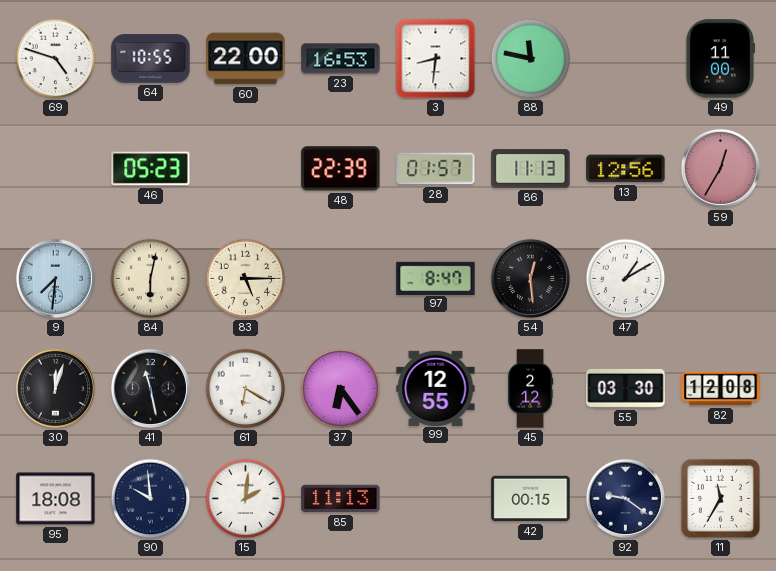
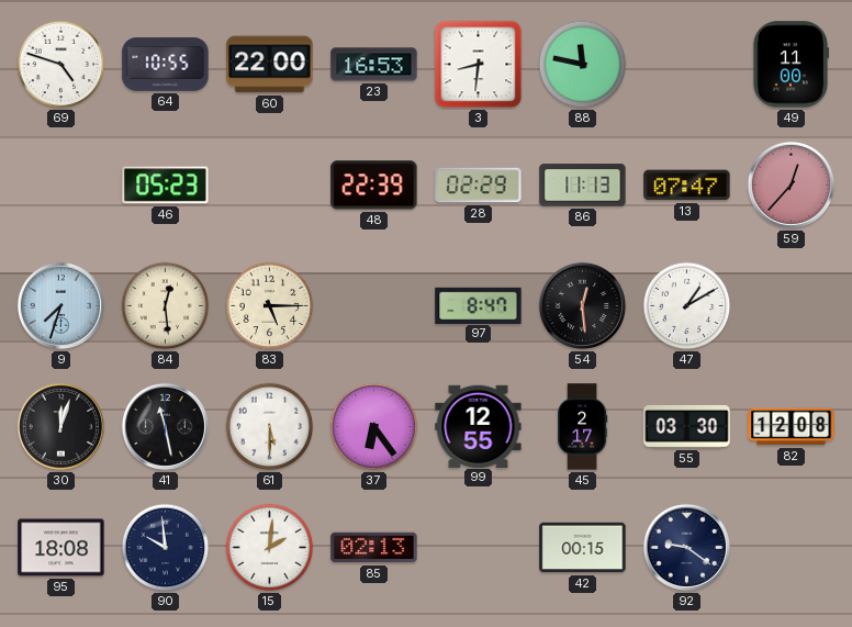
28: 01:57 -> 02:29 (479, 186)
13: 12:56 -> 07:47 (687, 186)
59: 12:35 -> 12:37 (791, 184)
9: 7:31 -> 7:33 (60, 305)
84: 6:02 -> 12:29 (166, 306)
61: 6:20 -> 5:30 (270, 427)
45: 2:12 -> 2:17 (582, 427)
85: 11:13 -> 02:13 (374, 548)
11: 11:35 -> none (720, 498)
